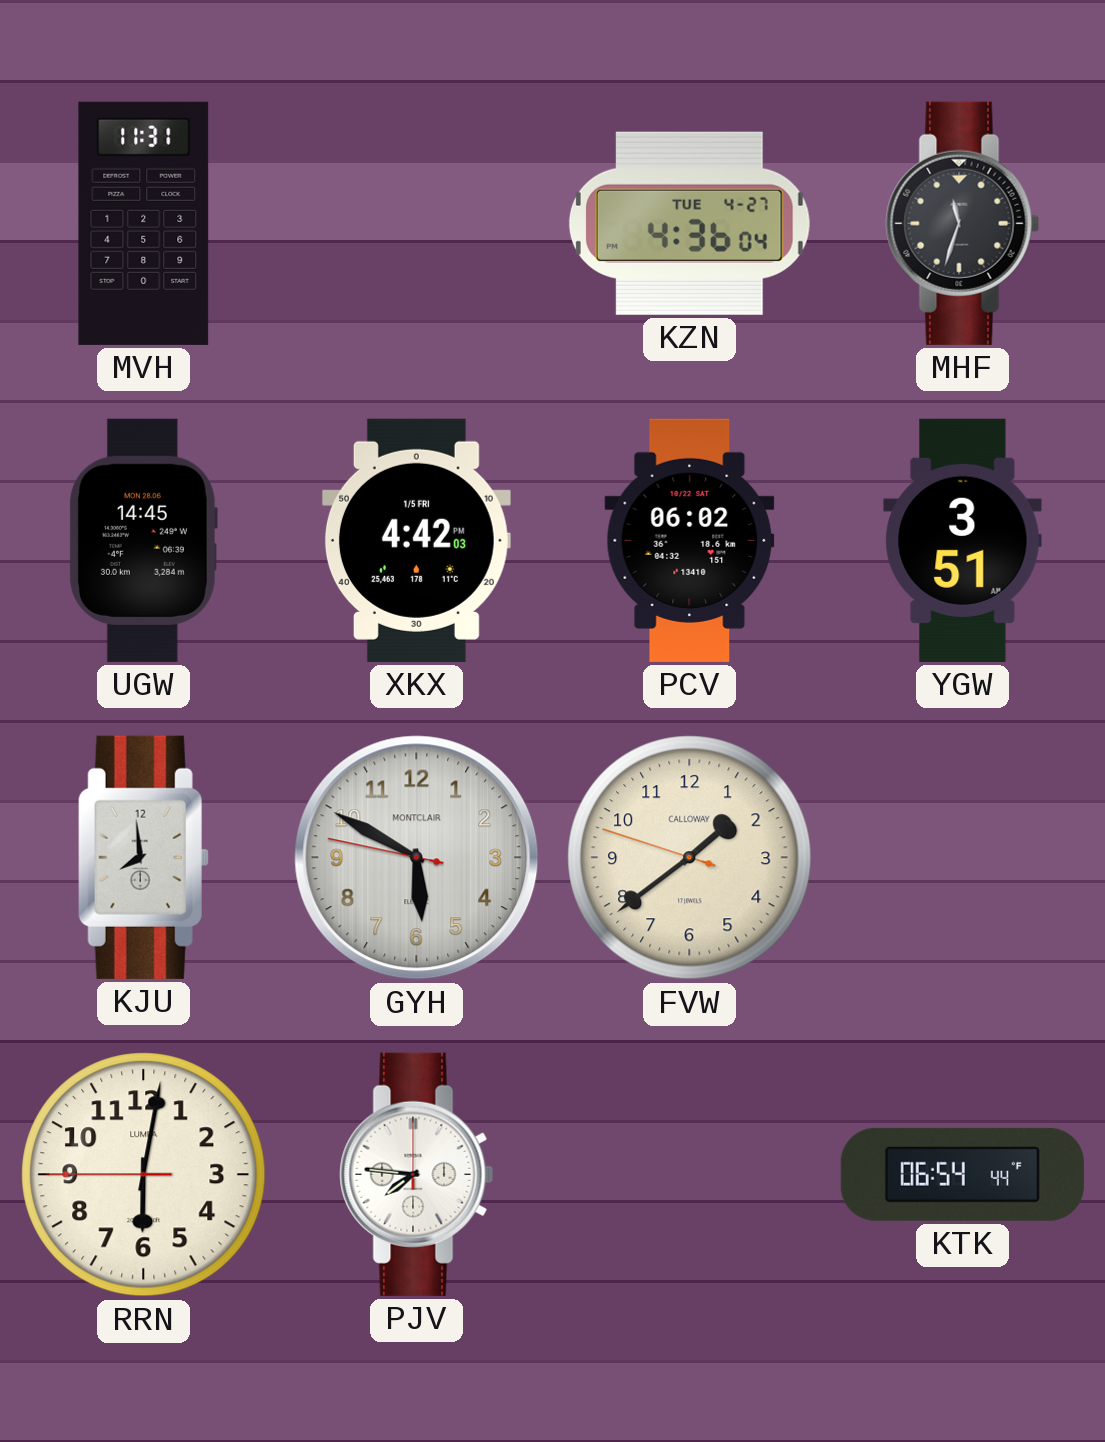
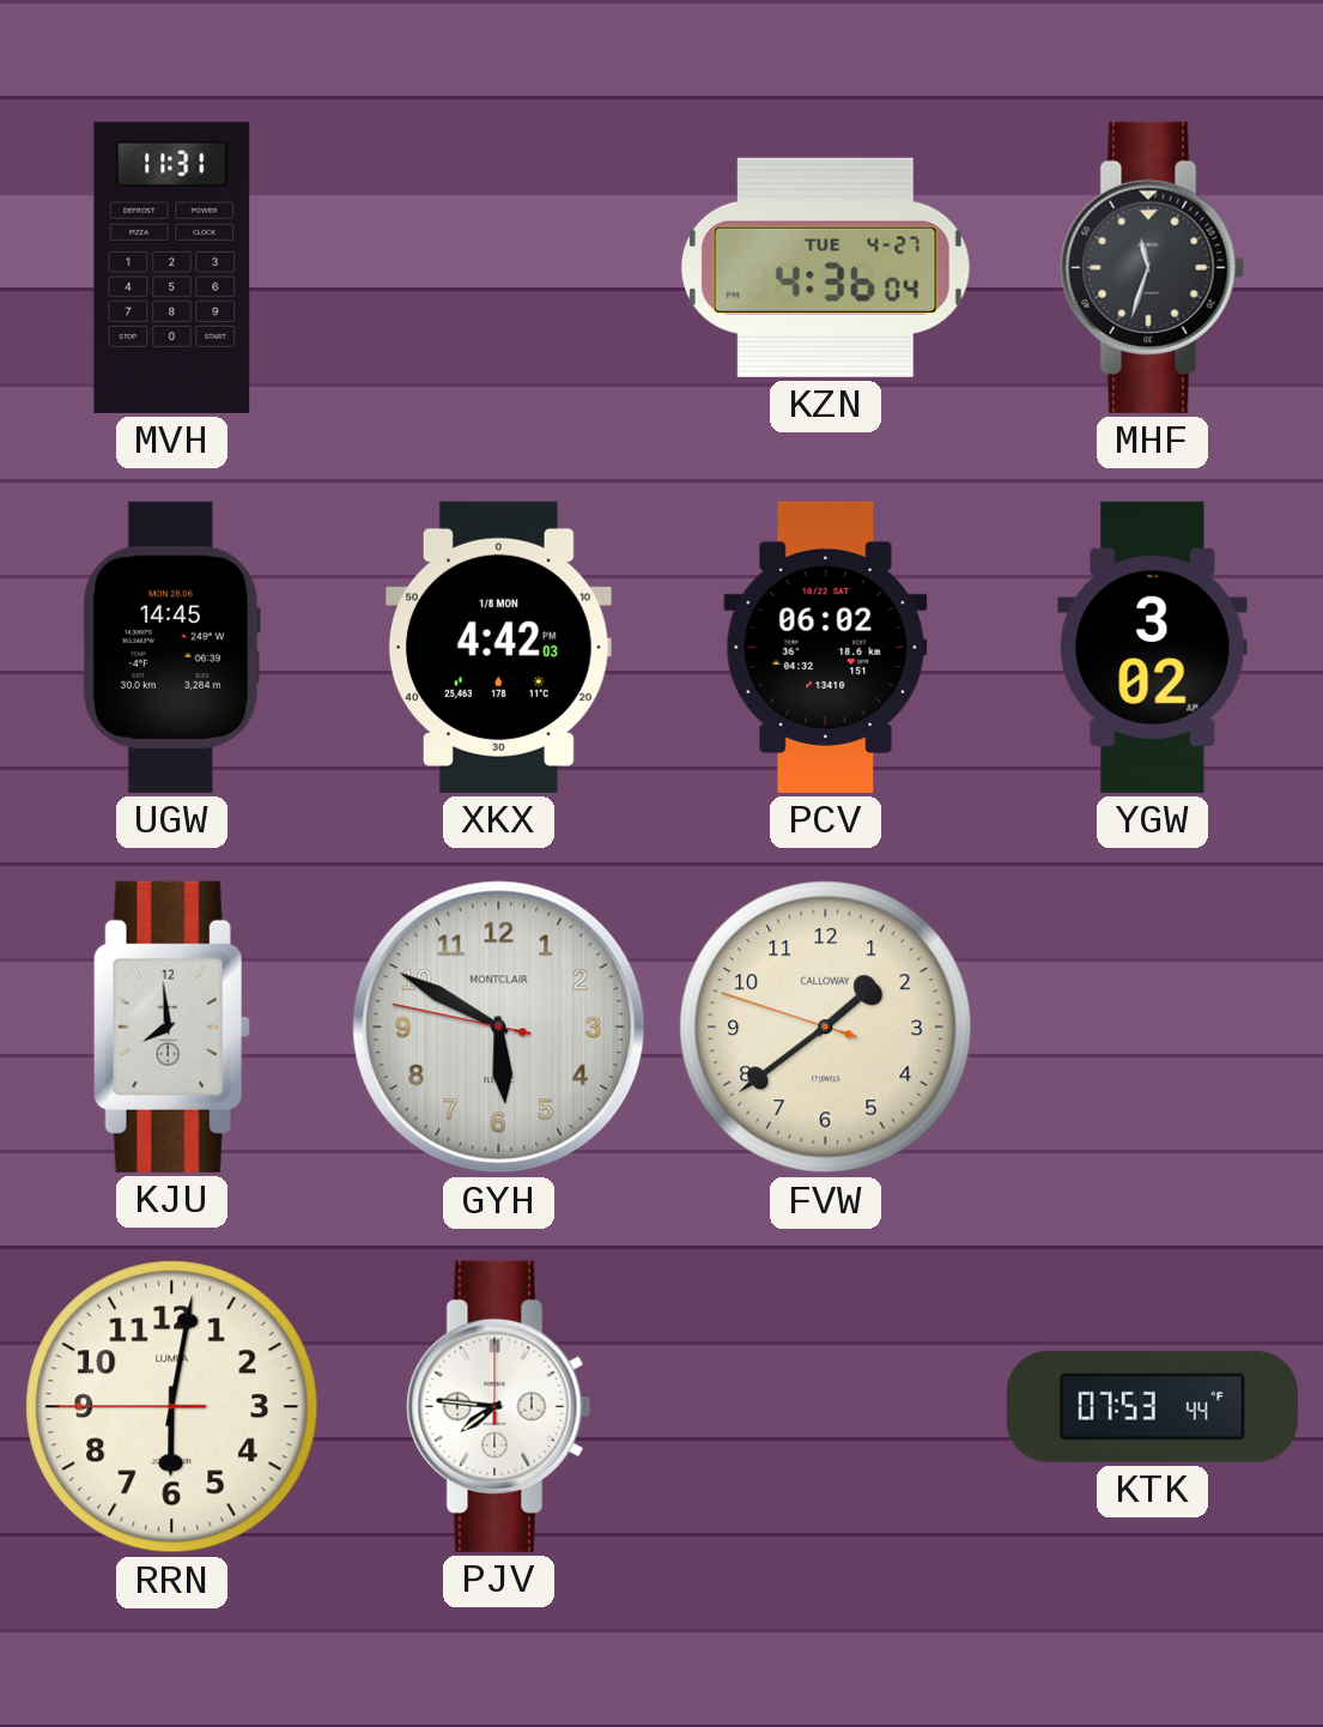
XKX date: 1/5 FRI -> 1/8 MON (498, 647)
YGW: 3:51 -> 3:02 (1153, 647)
KTK: 06:54 -> 07:53 (1152, 1406)
